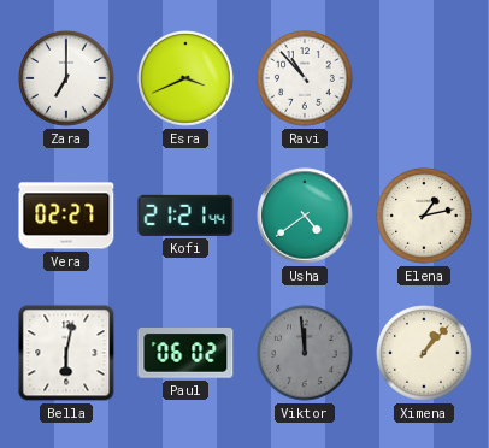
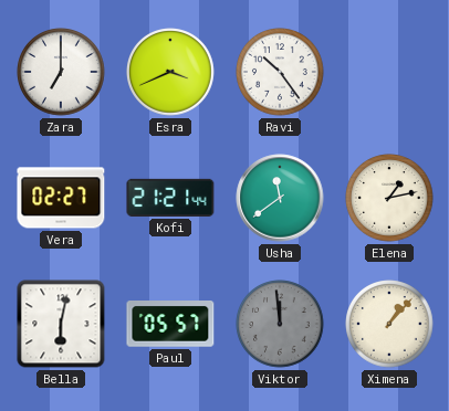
Ravi: 10:53 -> 10:24 (280, 72)
Usha: 4:39 -> 11:39 (280, 198)
Paul: 06:02 -> 05:57 (170, 324)
